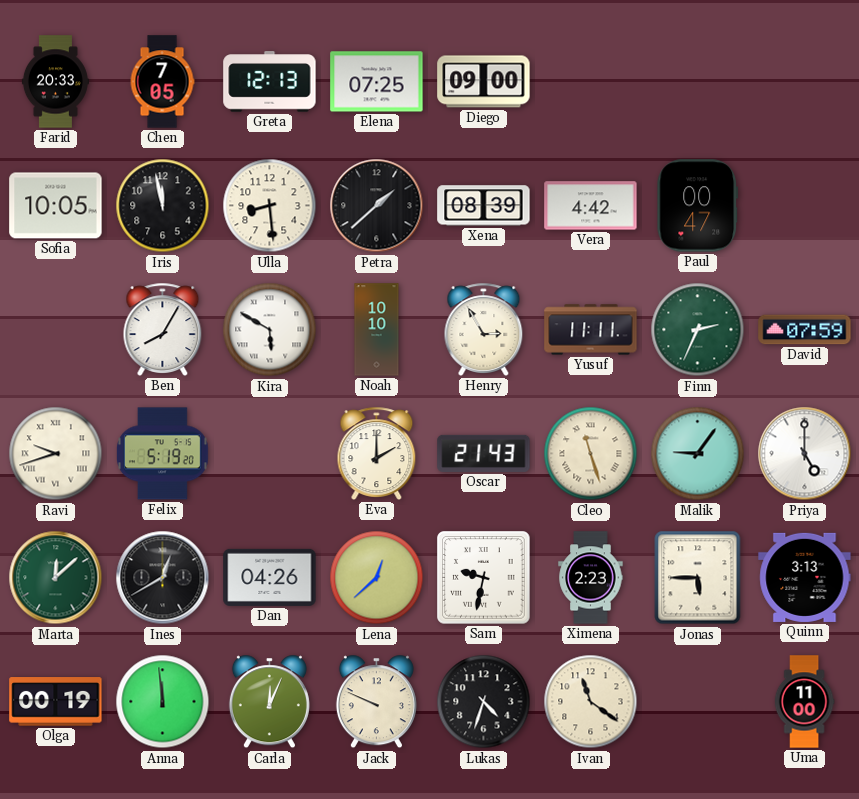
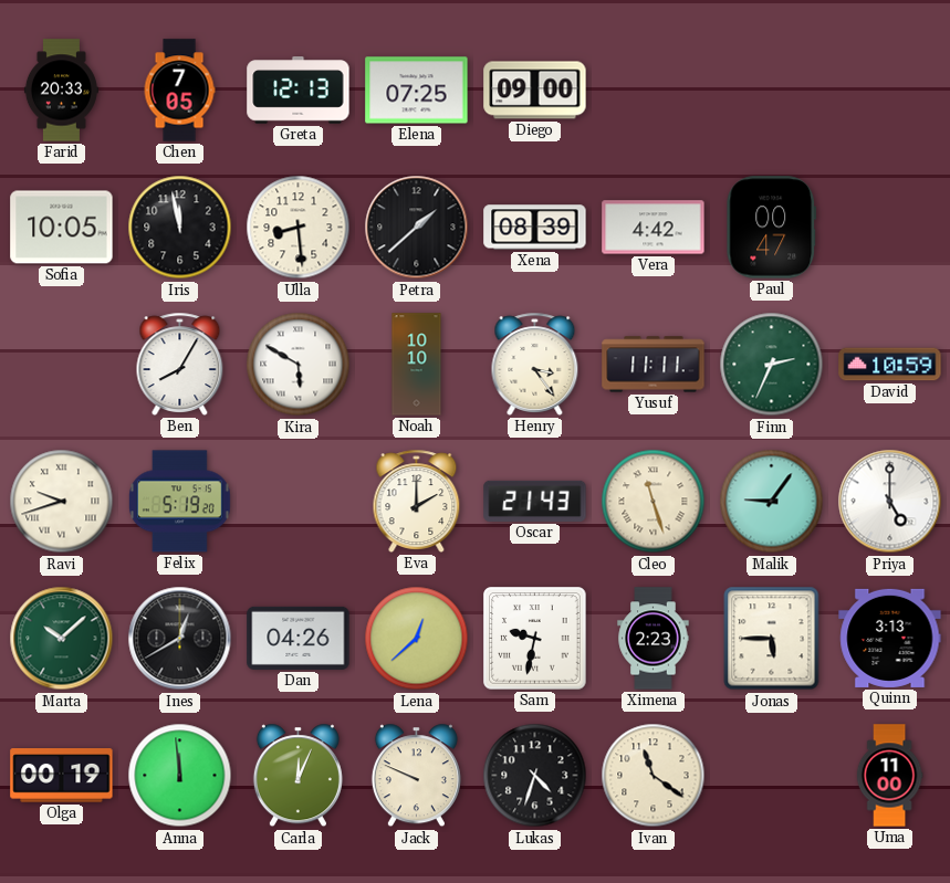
Henry: 2:55 -> 3:24 (535, 364)
David: 07:59 -> 10:59 (890, 365)
Marta: 12:08 -> 10:08 (62, 639)
